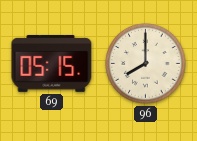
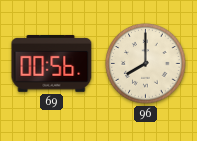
69: 05:15 -> 00:56 (52, 63)
